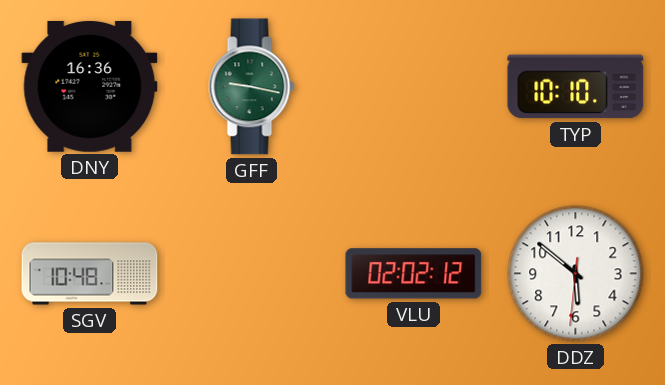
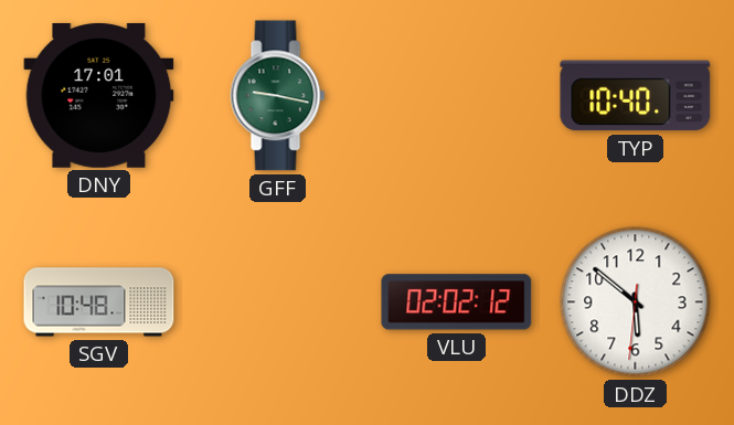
DNY: 16:36 -> 17:01 (99, 95)
TYP: 10:10 -> 10:40 (636, 96)
